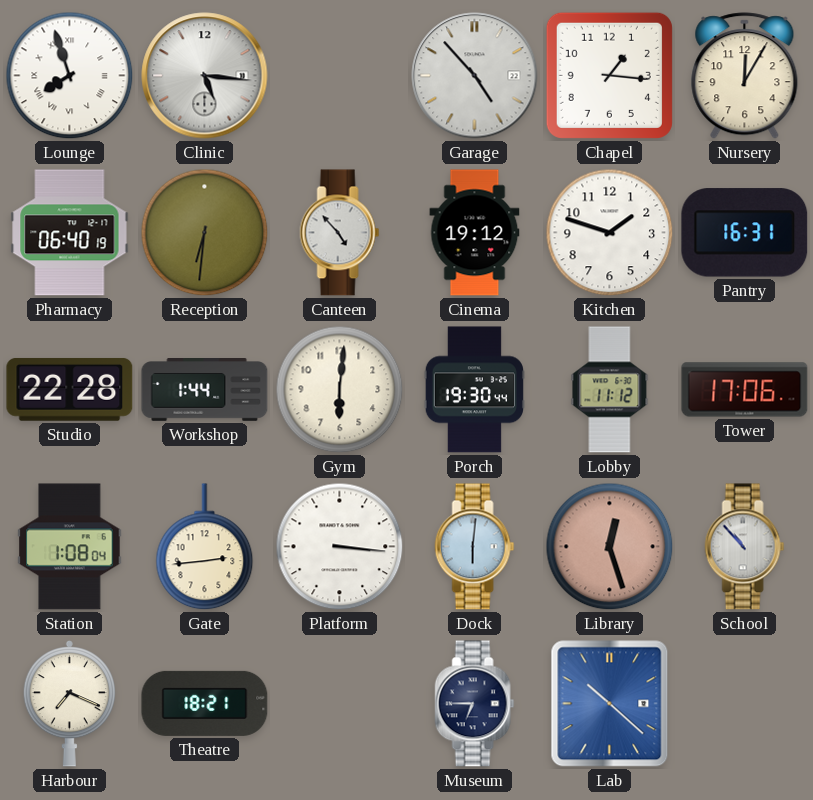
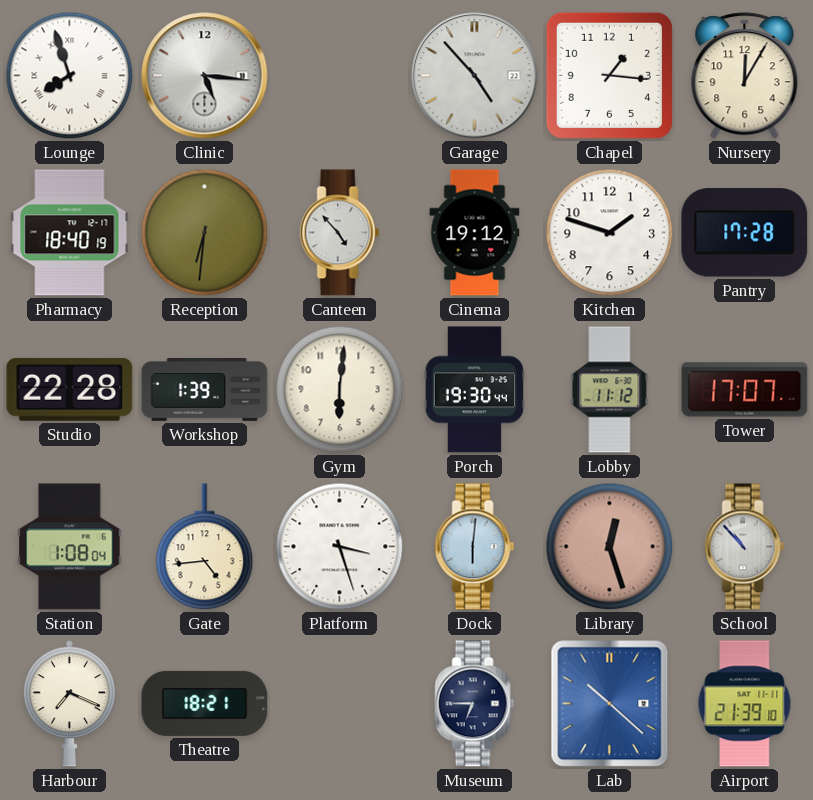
Pharmacy: 06:40 -> 18:40 (70, 233)
Pantry: 16:31 -> 17:28 (745, 233)
Workshop: 1:44 -> 1:39 (205, 390)
Tower: 17:06 -> 17:07 (745, 390)
Gate: 2:44 -> 4:44 (205, 547)
Platform: 3:16 -> 3:27 (340, 547)
Airport: none -> 21:39 (745, 704)
